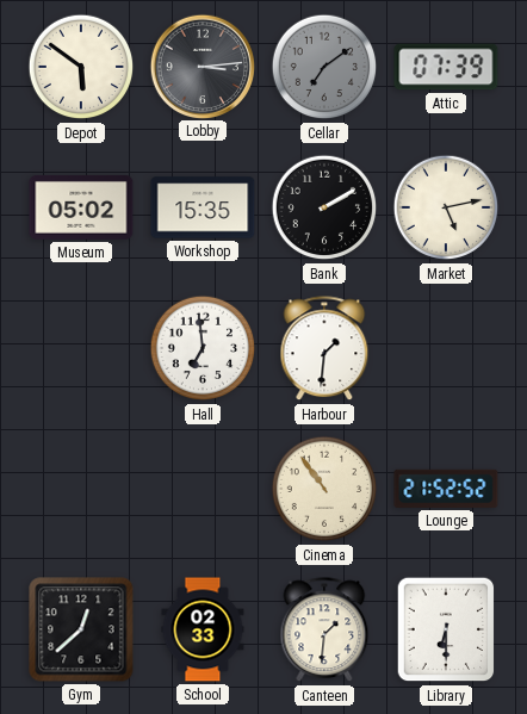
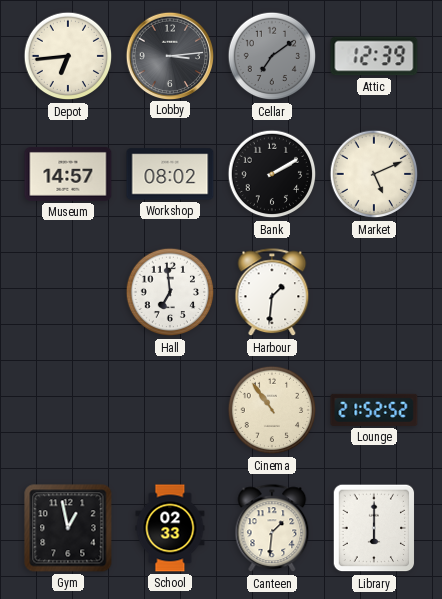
Depot: 5:51 -> 6:44 (68, 56)
Attic: 07:39 -> 12:39 (374, 56)
Museum: 05:02 -> 14:57 (68, 174)
Workshop: 15:35 -> 08:02 (170, 174)
Market: 5:13 -> 5:11 (374, 174)
Gym: 12:38 -> 12:58 (68, 528)
Library: 6:30 -> 6:00 (374, 528)
